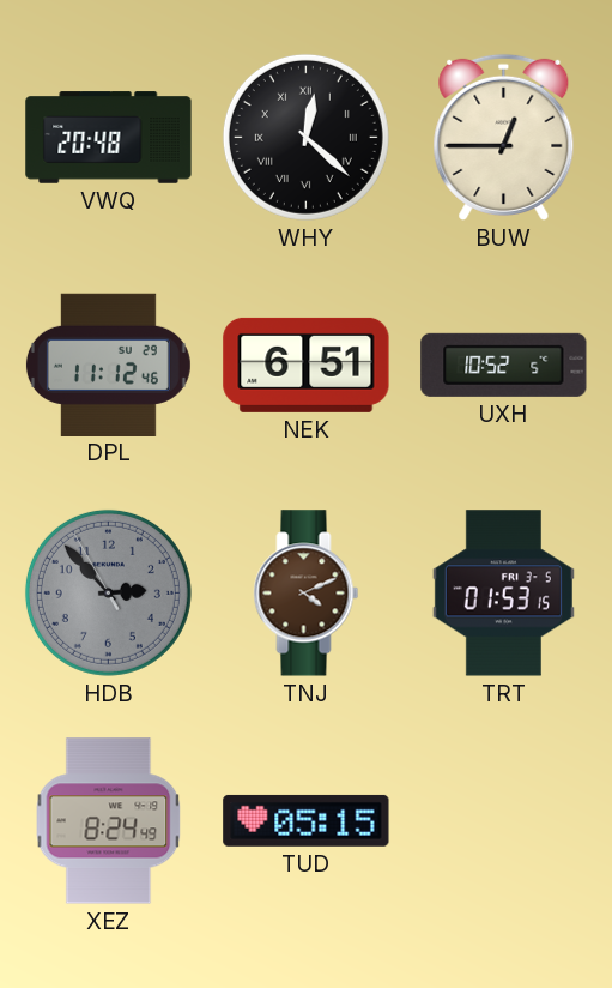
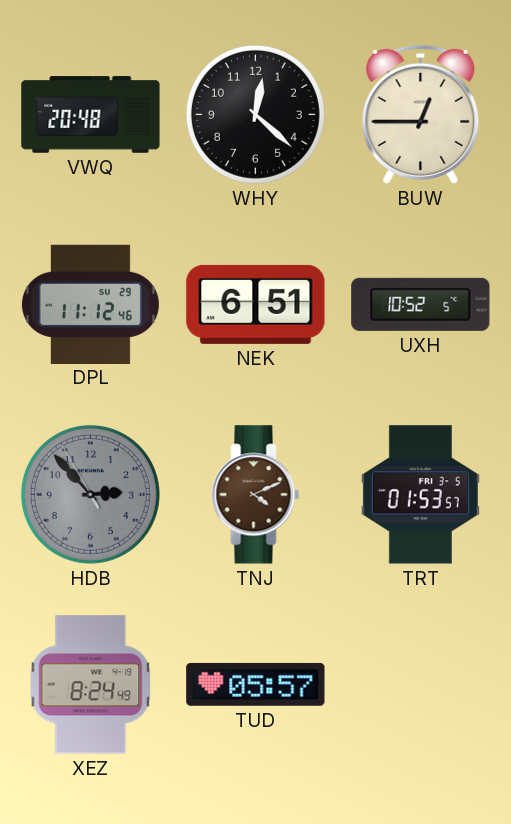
WHY numerals: Roman -> Arabic (255, 114)
TRT: 01:53:15 -> 01:53:57 (420, 495)
TUD: 05:15 -> 05:57 (256, 684)
